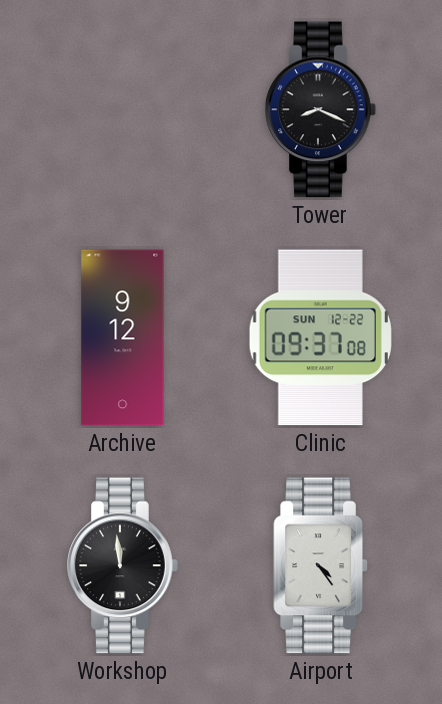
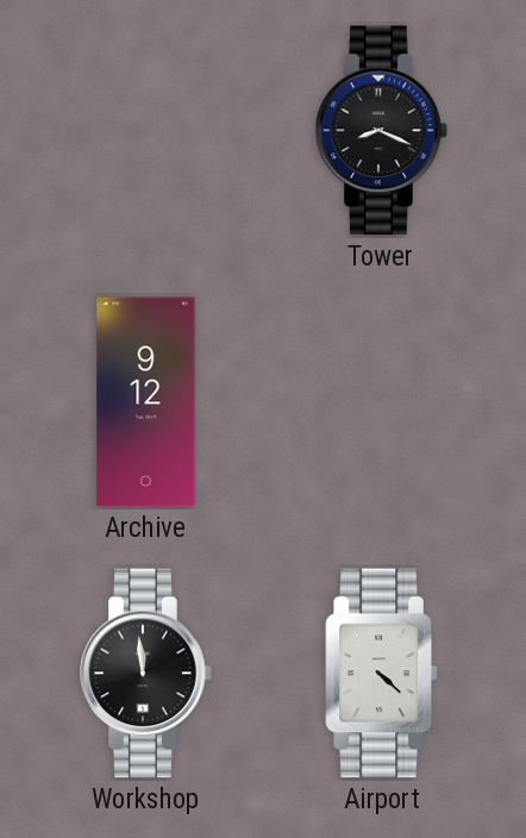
Clinic: 09:37 -> none (320, 338)
Airport: 4:24 -> 4:22 (382, 674)
